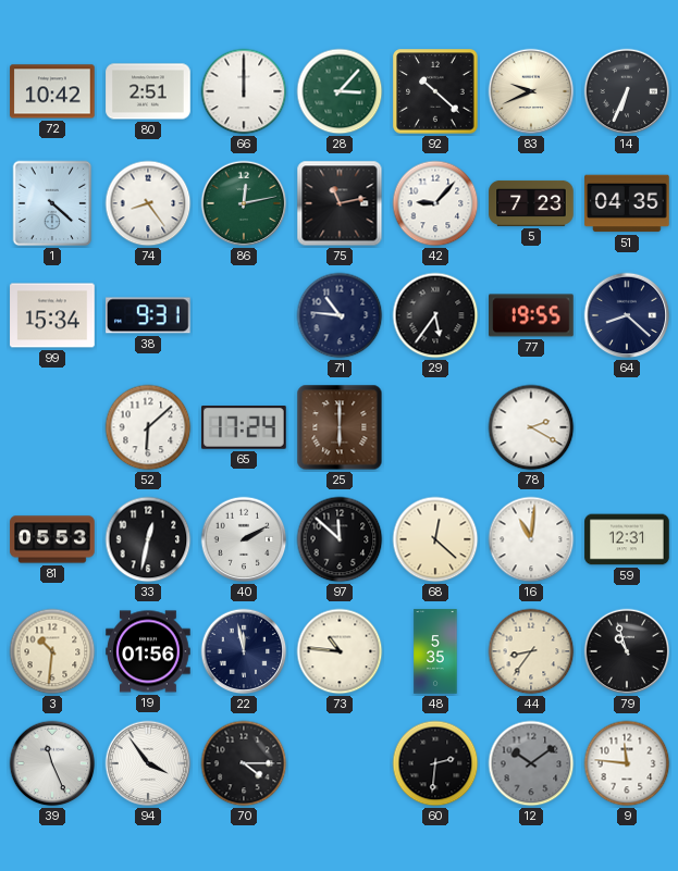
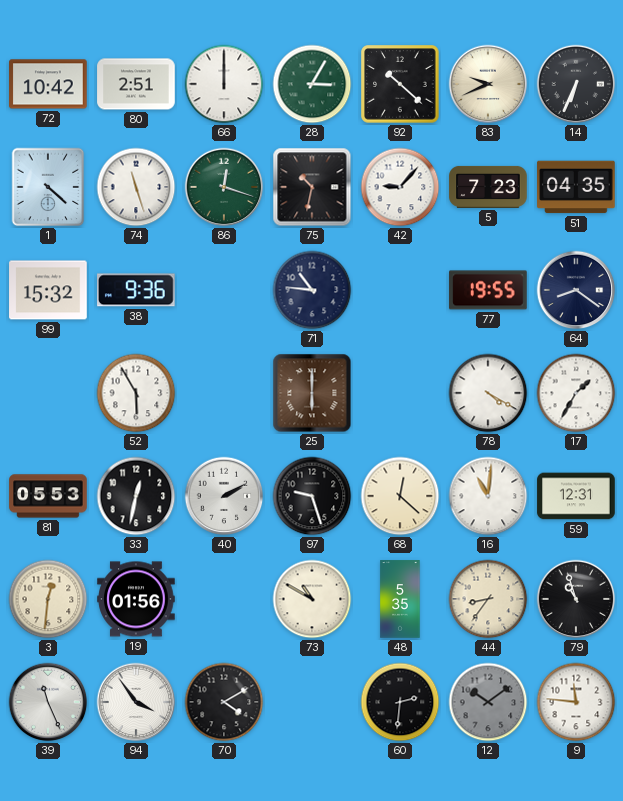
28: 3:07 -> 3:05 (312, 84)
74: 8:24 -> 11:27 (136, 187)
86: 12:13 -> 12:18 (224, 187)
75: 11:13 -> 10:32 (312, 187)
99: 15:34 -> 15:32 (48, 290)
38: 9:31 -> 9:36 (137, 290)
29: 5:36 -> none (435, 315)
64: 8:22 -> 8:21 (576, 290)
52: 6:08 -> 5:55 (136, 393)
65: 17:24 -> none (245, 428)
78: 2:20 -> 4:20 (488, 393)
17: none -> 1:35 (576, 393)
97: 11:52 -> 9:27 (312, 496)
3: 10:31 -> 12:31 (48, 599)
22: 11:58 -> none (244, 651)
73: 10:46 -> 10:50 (312, 599)
70: 4:15 -> 4:10 (224, 702)
